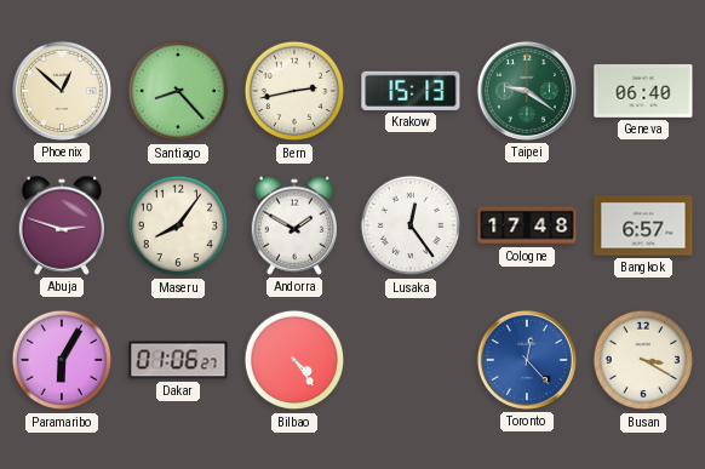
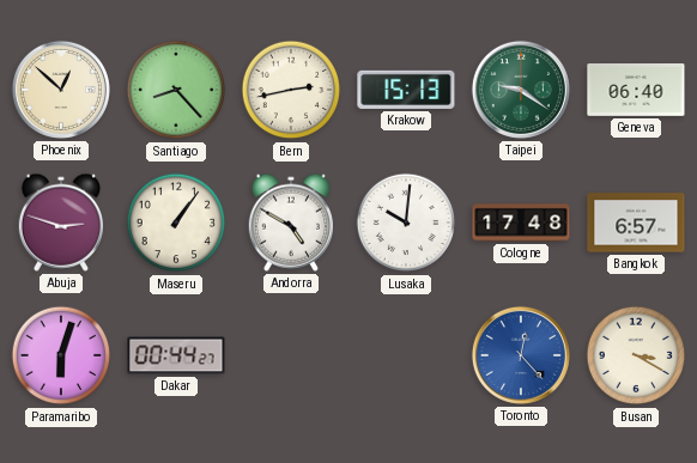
Maseru: 8:06 -> 1:06 (176, 223)
Andorra: 1:50 -> 4:50 (290, 223)
Lusaka: 12:24 -> 10:01 (406, 223)
Paramaribo: 6:05 -> 6:03 (61, 355)
Dakar: 01:06 -> 00:44 (176, 355)
Bilbao: 4:24 -> none (294, 360)
